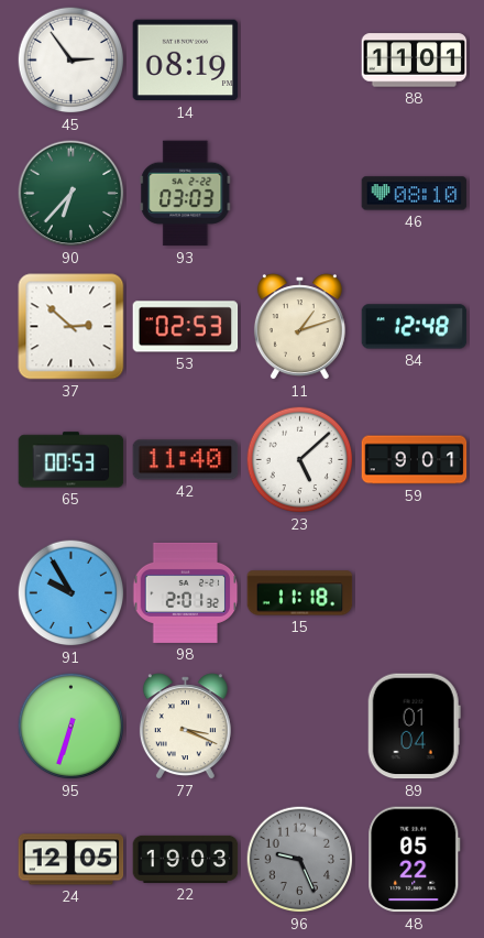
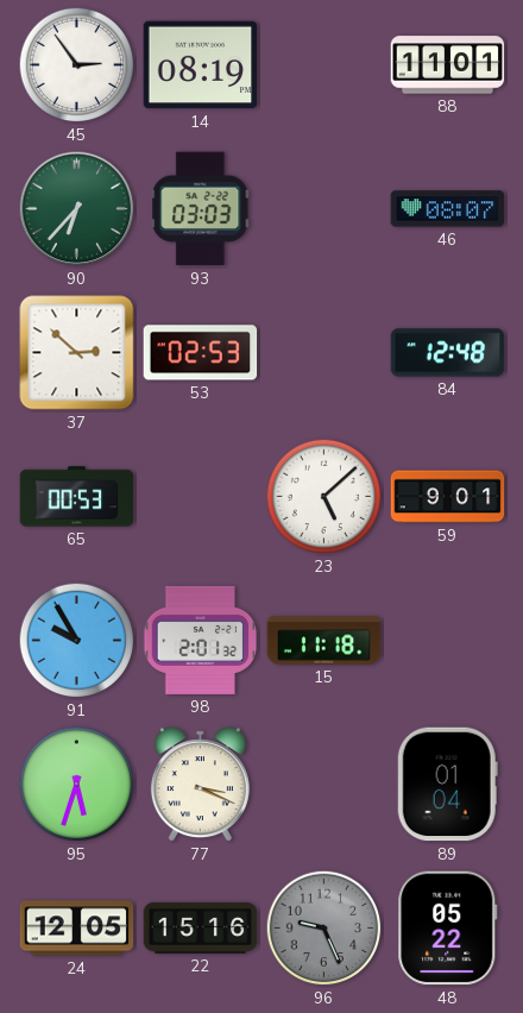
46: 08:10 -> 08:07 (448, 209)
11: 1:12 -> none (299, 327)
42: 11:40 -> none (186, 460)
95: 6:33 -> 5:33 (77, 785)
22: 19:03 -> 15:16 (201, 927)
